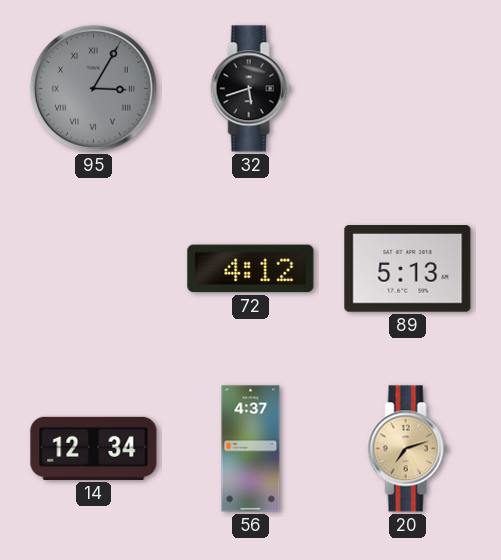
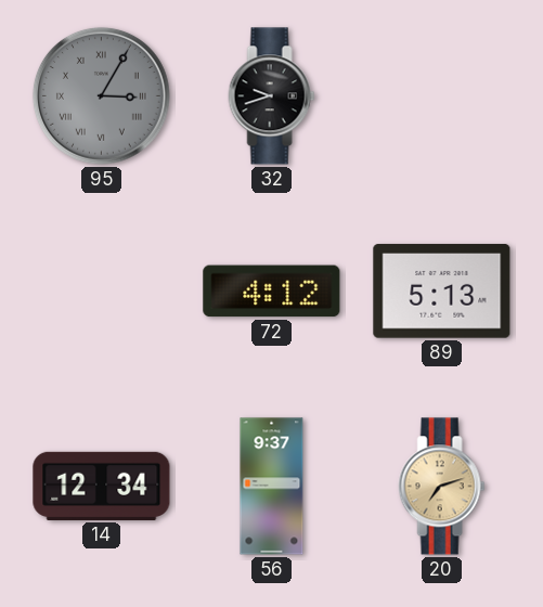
32: 5:42 -> 9:42 (272, 96)
56: 4:37 -> 9:37 (272, 487)
